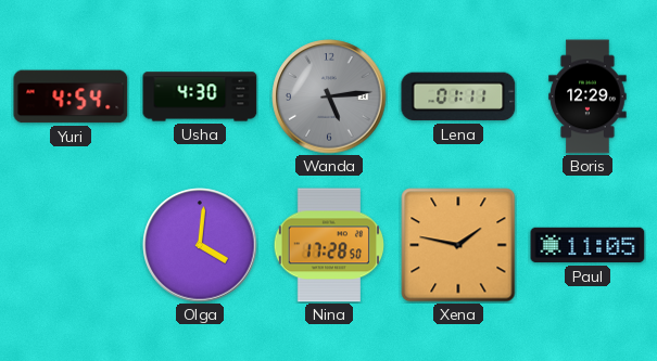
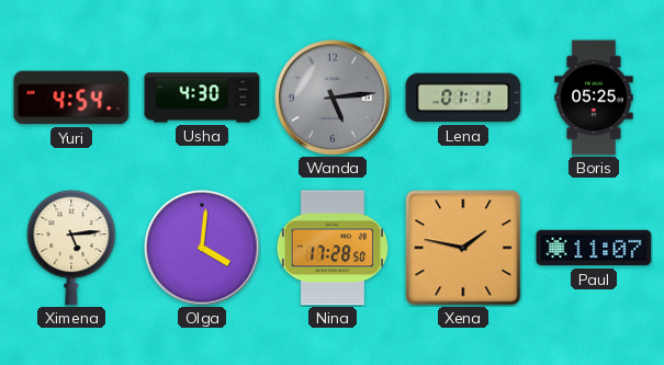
Boris: 12:29 -> 05:25 (594, 98)
Ximena: none -> 5:14 (71, 248)
Paul: 11:05 -> 11:07 (594, 248)
